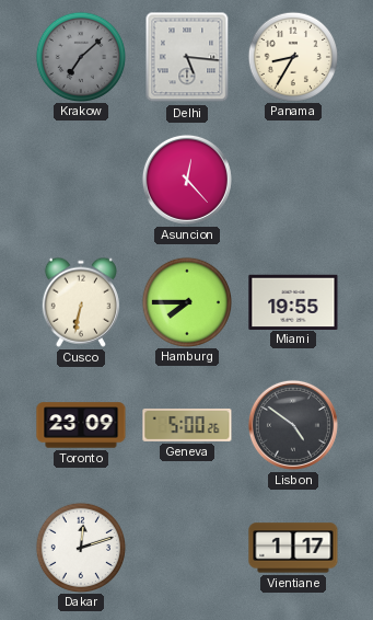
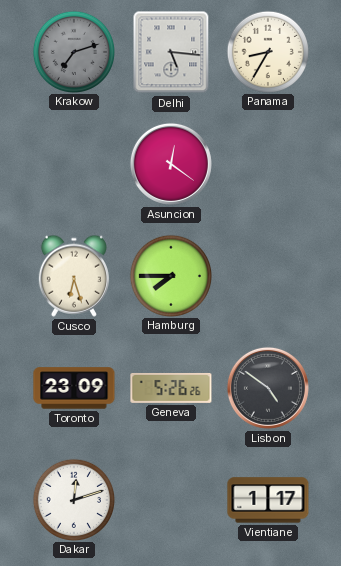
Krakow: 7:08 -> 7:12 (73, 51)
Asuncion: 12:23 -> 12:21 (171, 164)
Cusco: 6:32 -> 6:27 (74, 276)
Miami: 19:55 -> none (293, 301)
Geneva: 5:00 -> 5:26 (171, 388)
